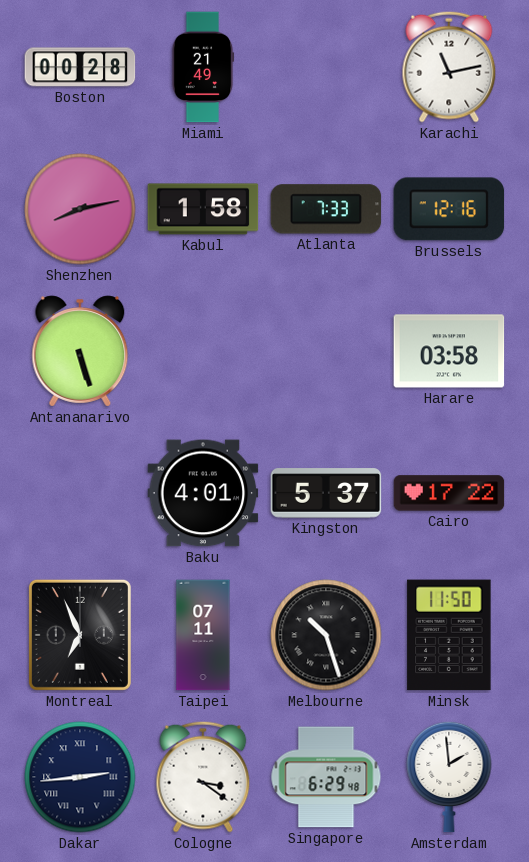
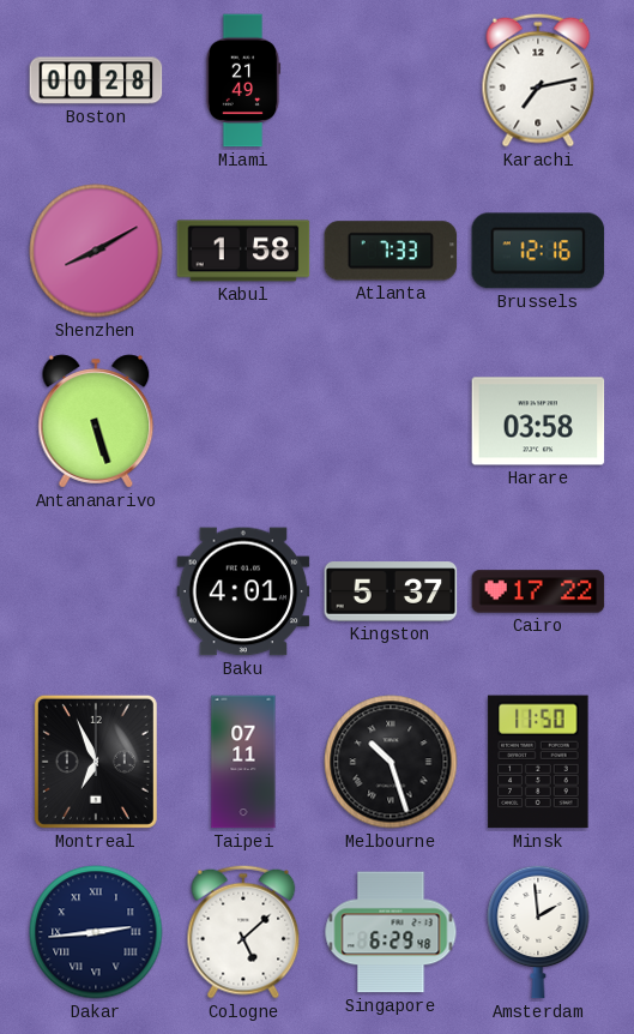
Karachi: 11:13 -> 7:13 (538, 80)
Shenzhen: 8:13 -> 8:10 (96, 251)
Cologne: 3:21 -> 5:08 (243, 932)
